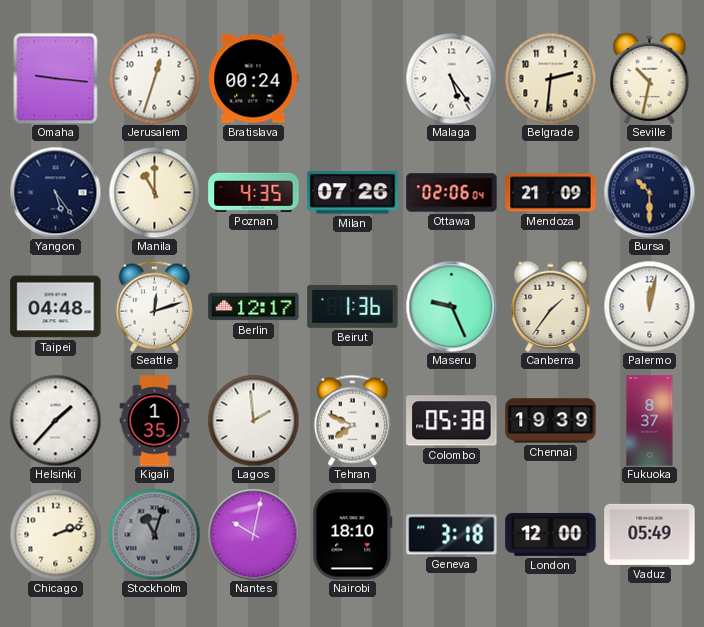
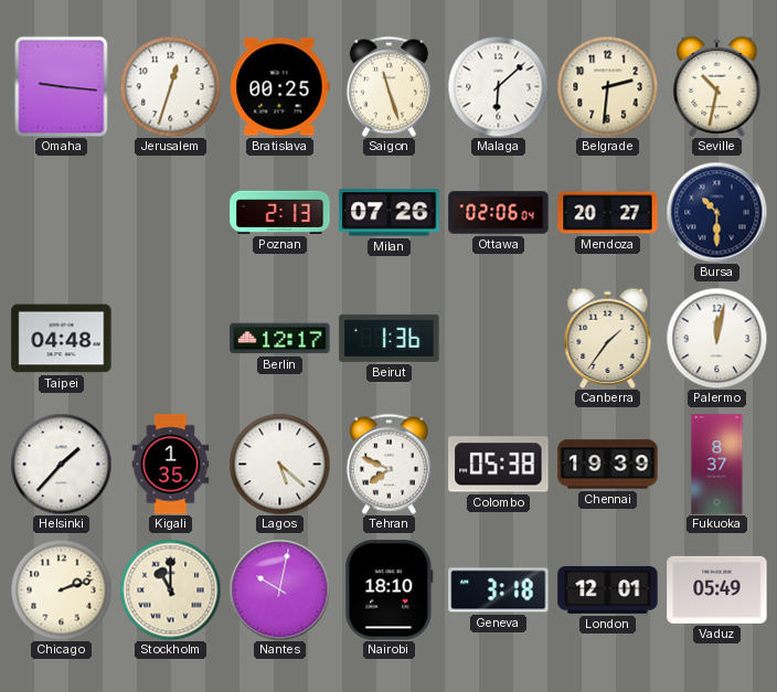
Bratislava: 00:24 -> 00:25 (280, 87)
Saigon: none -> 11:27 (388, 86)
Malaga: 5:24 -> 6:08 (498, 86)
Yangon: 5:24 -> none (55, 192)
Manila: 11:00 -> none (154, 192)
Poznan: 4:35 -> 2:13 (280, 212)
Mendoza: 21:09 -> 20:27 (608, 213)
Seattle: 12:12 -> none (154, 306)
Maseru: 9:26 -> none (451, 306)
Lagos: 1:59 -> 5:22 (279, 464)
Stockholm: 11:03 -> 11:00 (170, 589)
Stockholm dial: grey -> cream (170, 589)
London: 12:00 -> 12:01 (608, 589)
